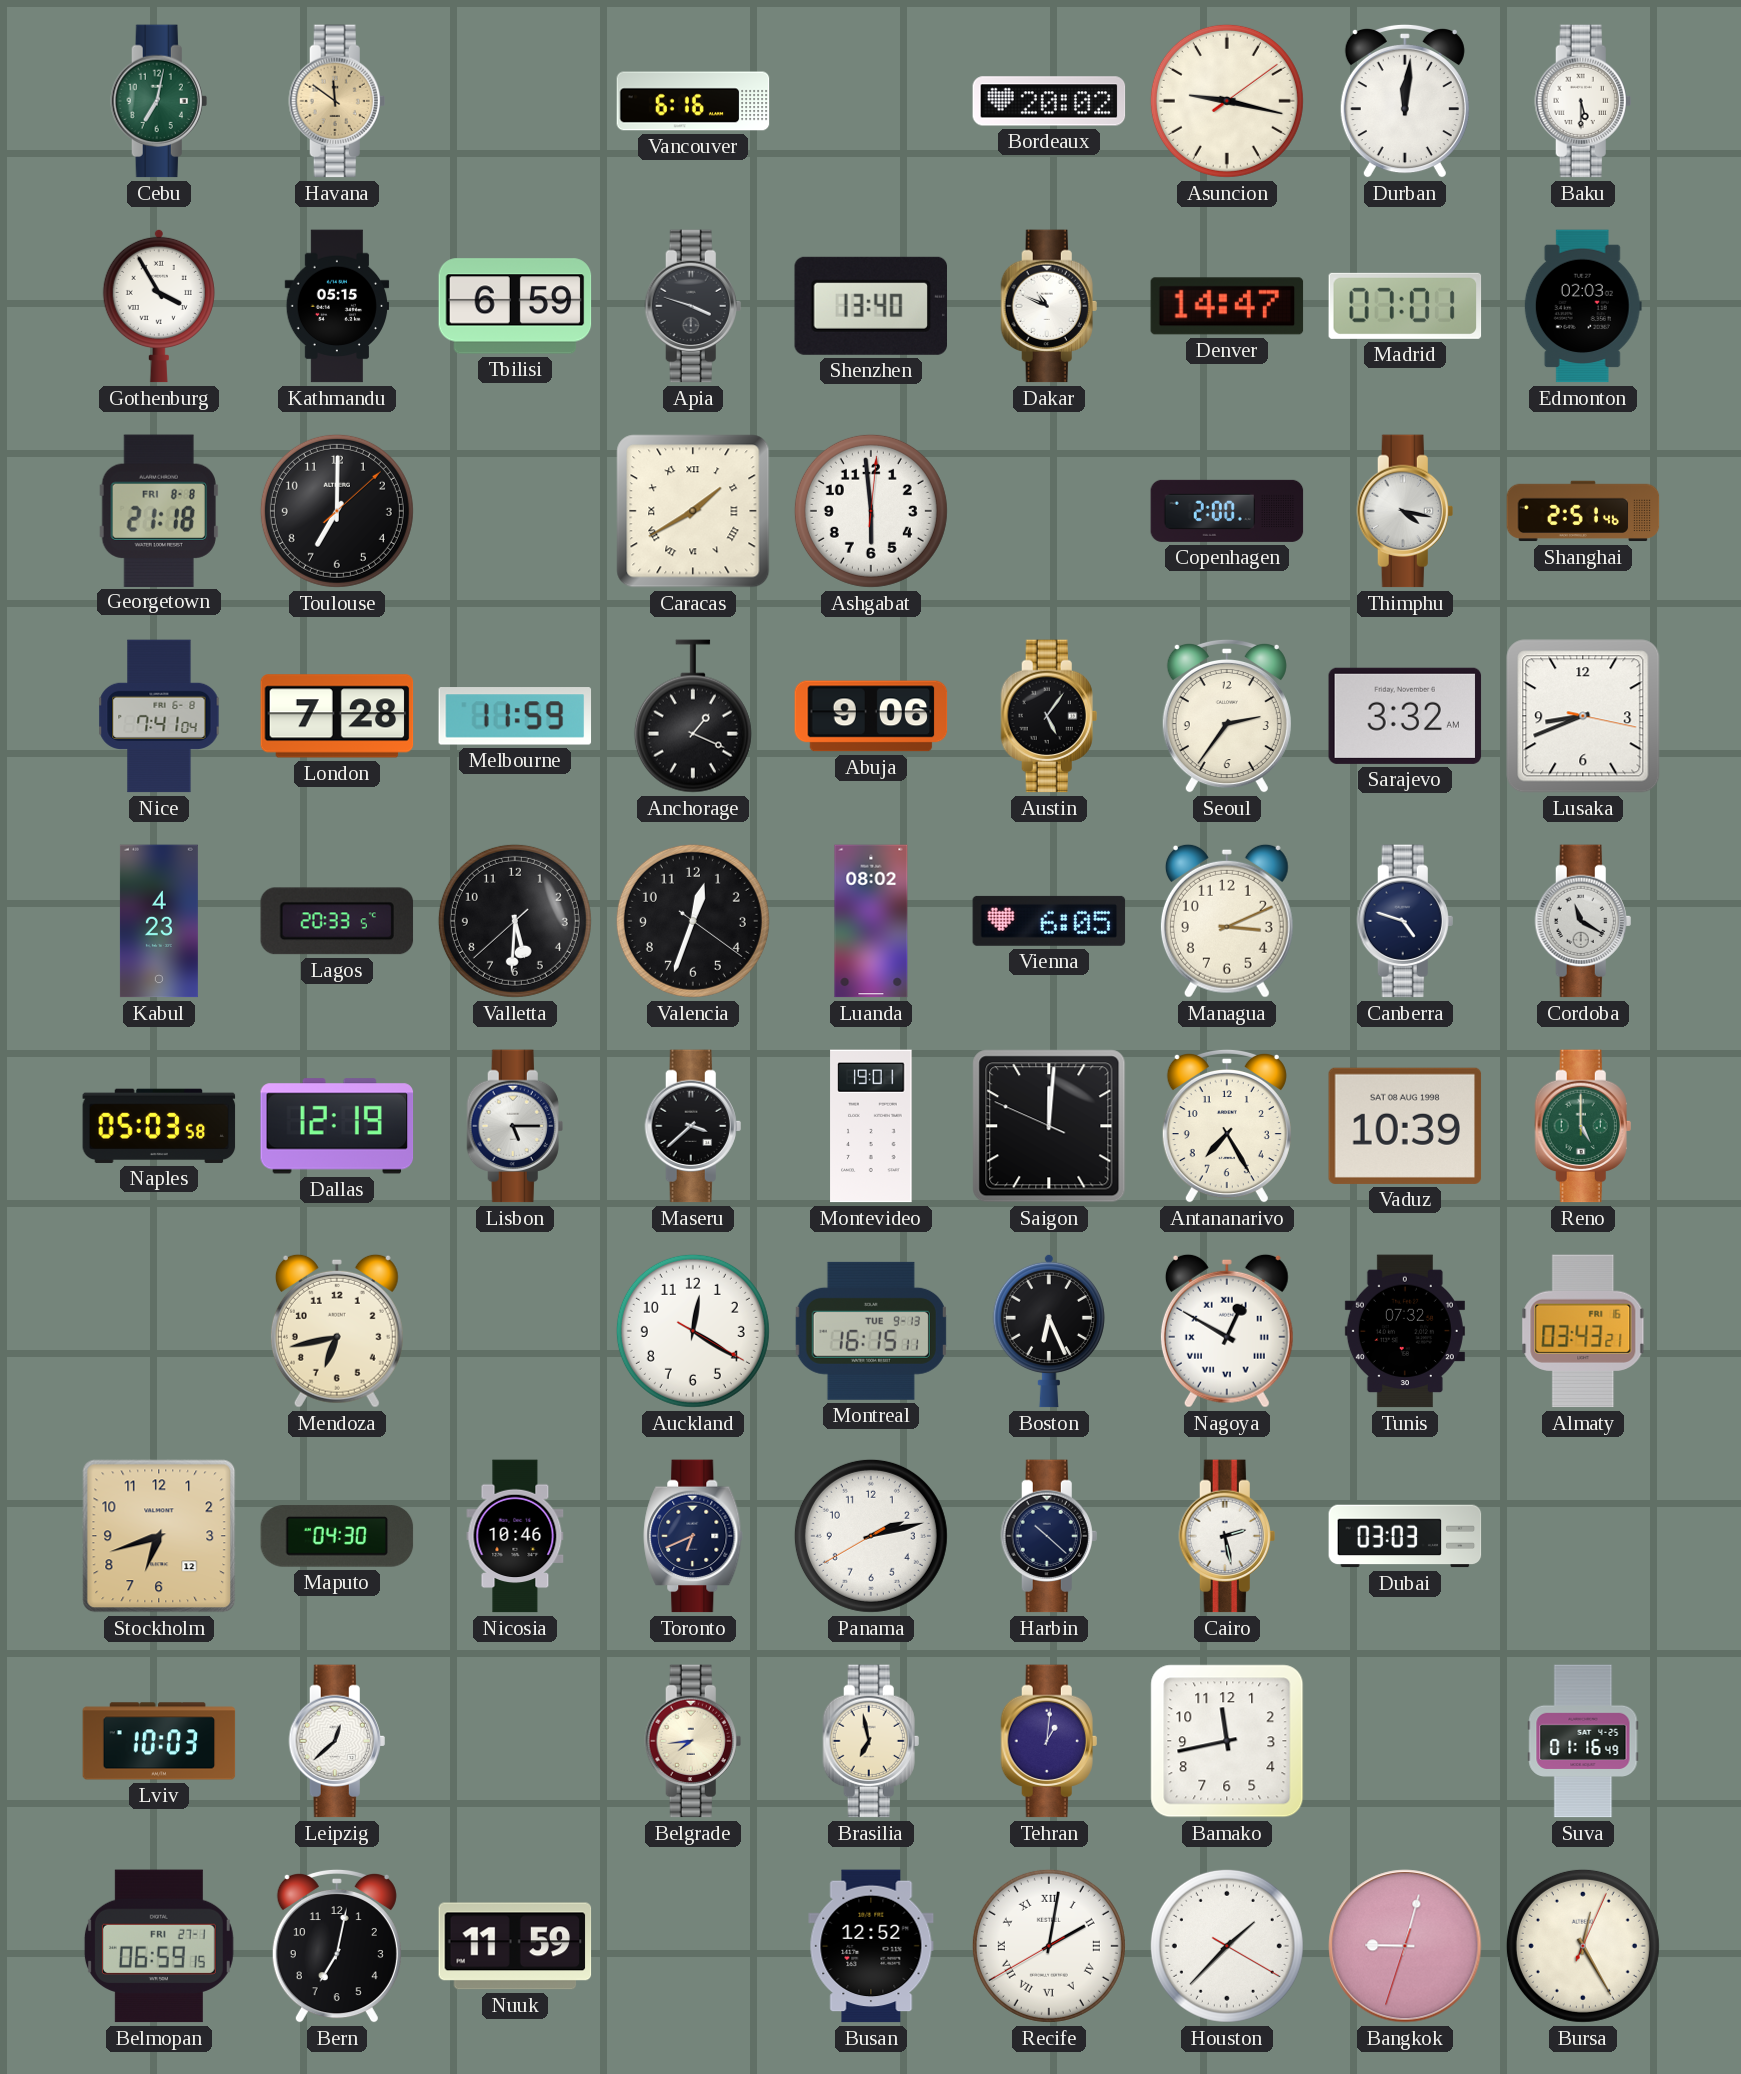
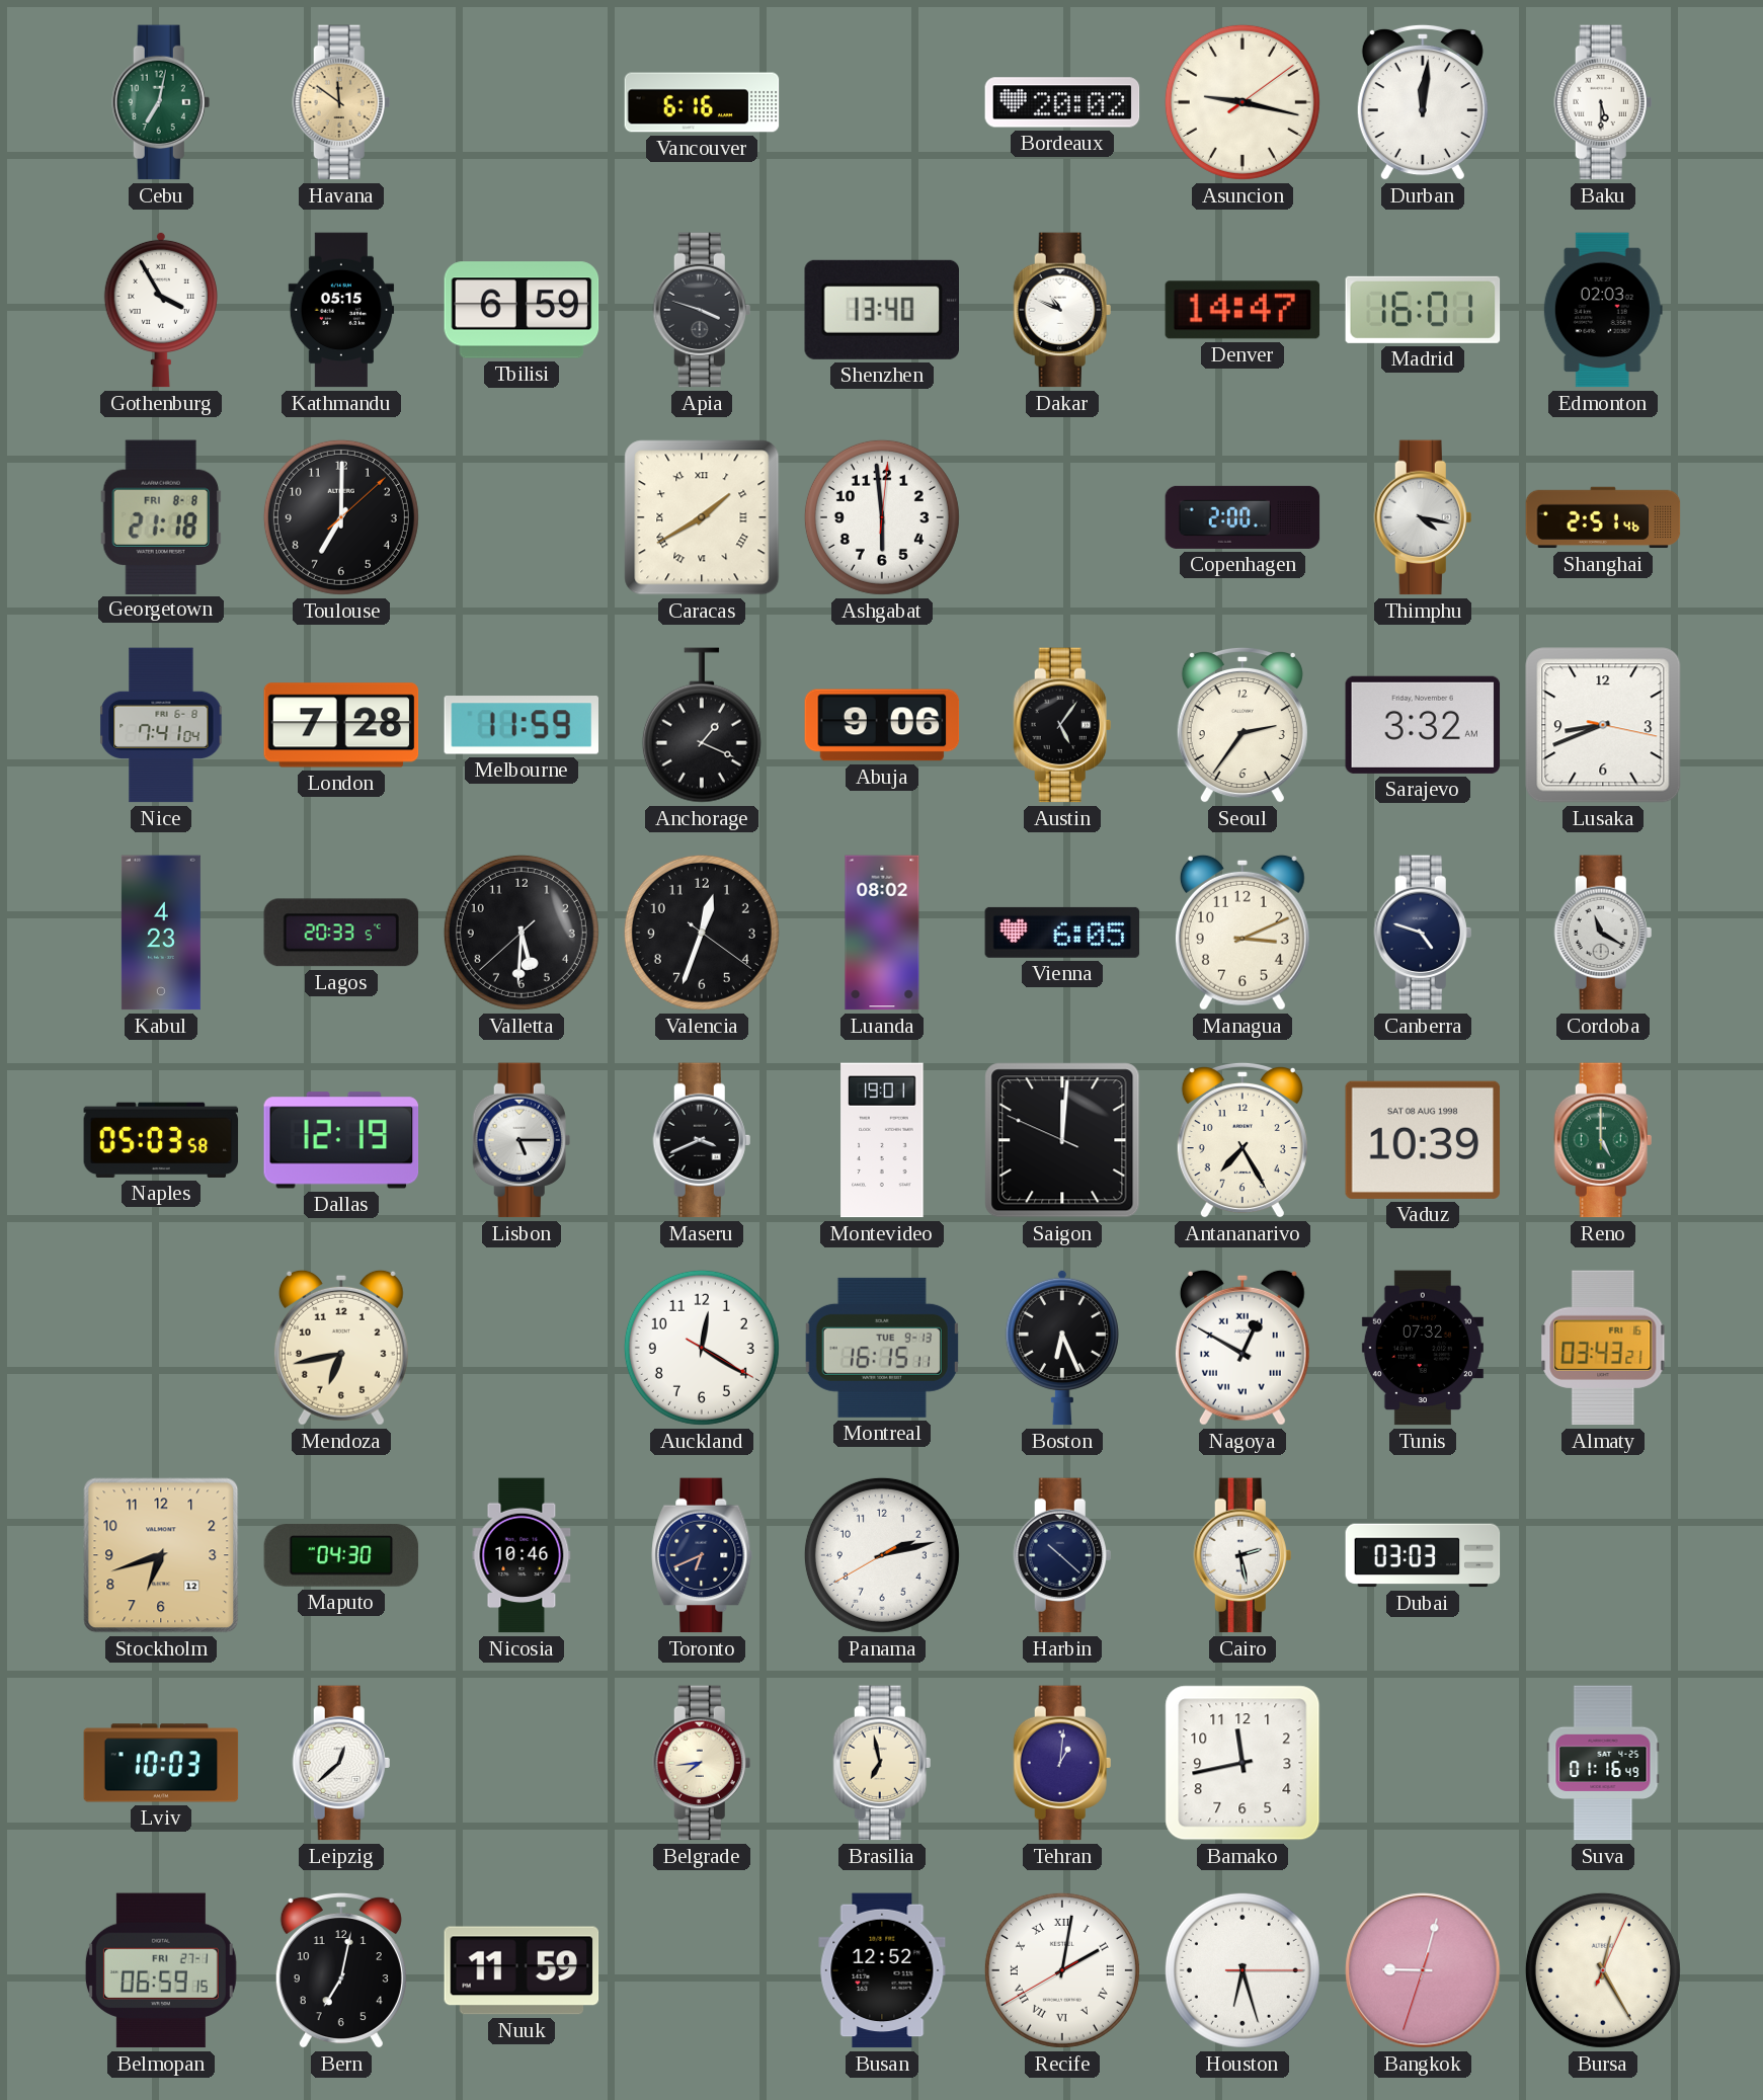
Madrid: 07:01 -> 16:01 (1423, 310)
Maseru: 3:38 -> 3:41 (702, 1140)
Houston: 1:37 -> 6:27 (1243, 1970)
